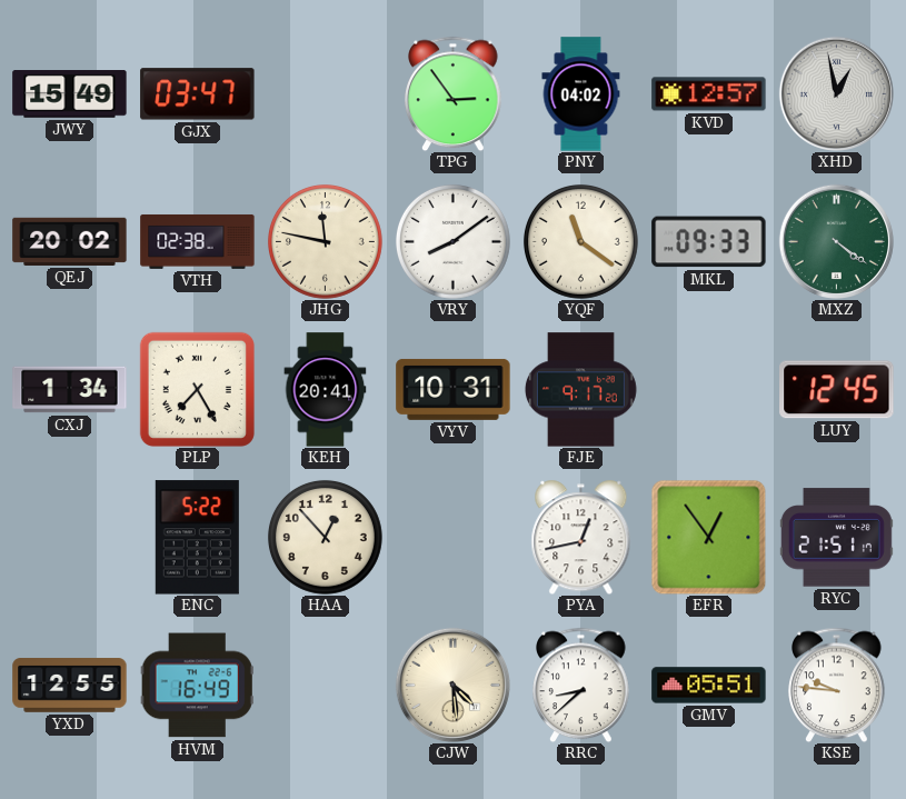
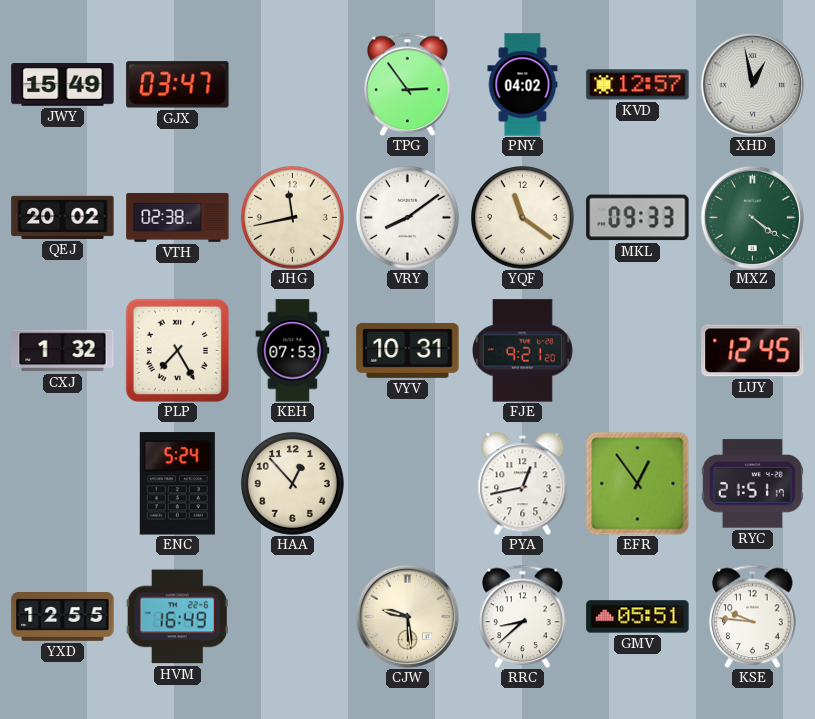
JHG: 11:47 -> 11:43 (292, 217)
CXJ: 1:34 -> 1:32 (63, 351)
KEH: 20:41 -> 07:53 (293, 351)
FJE: 9:17 -> 9:21 (522, 351)
ENC: 5:22 -> 5:24 (177, 484)
CJW: 4:29 -> 9:29 (407, 616)
